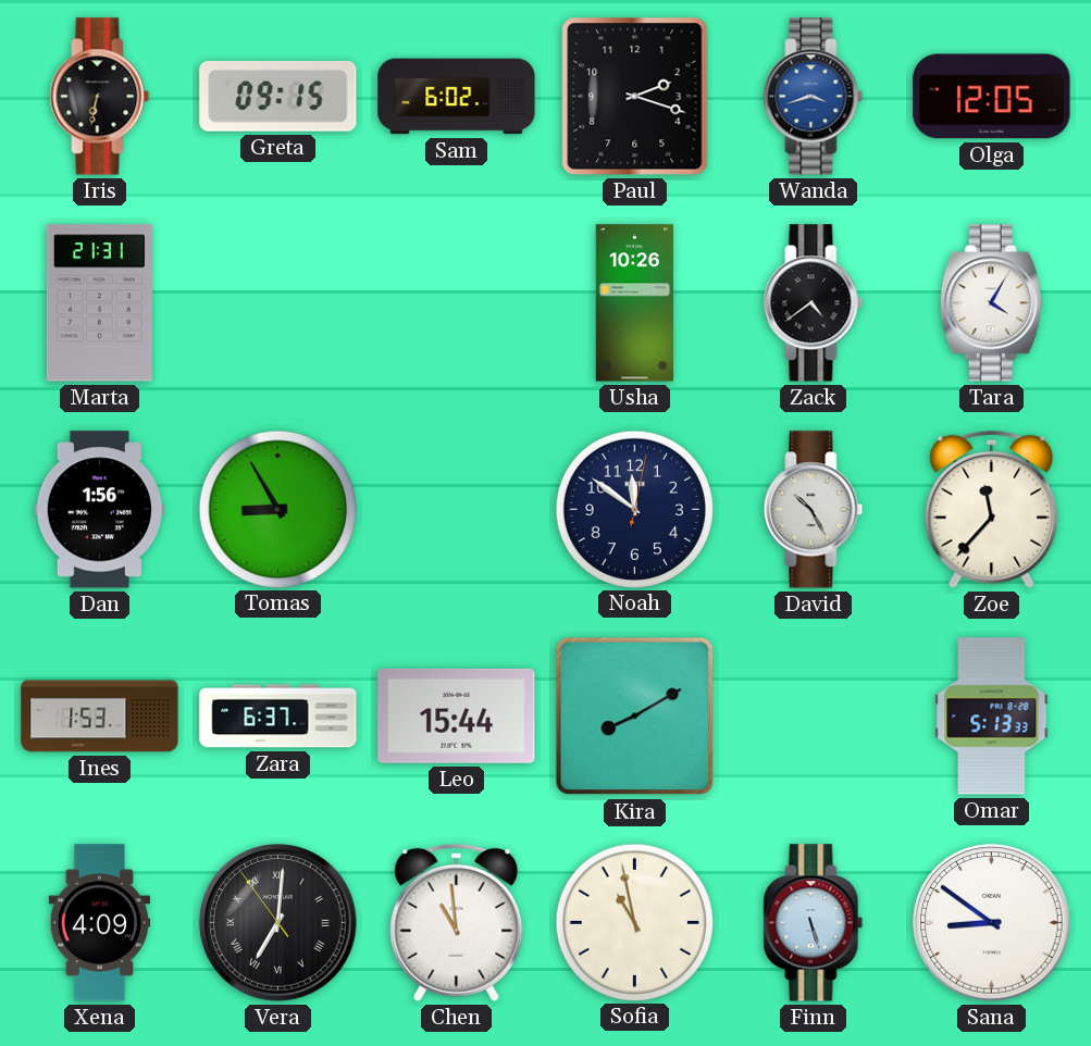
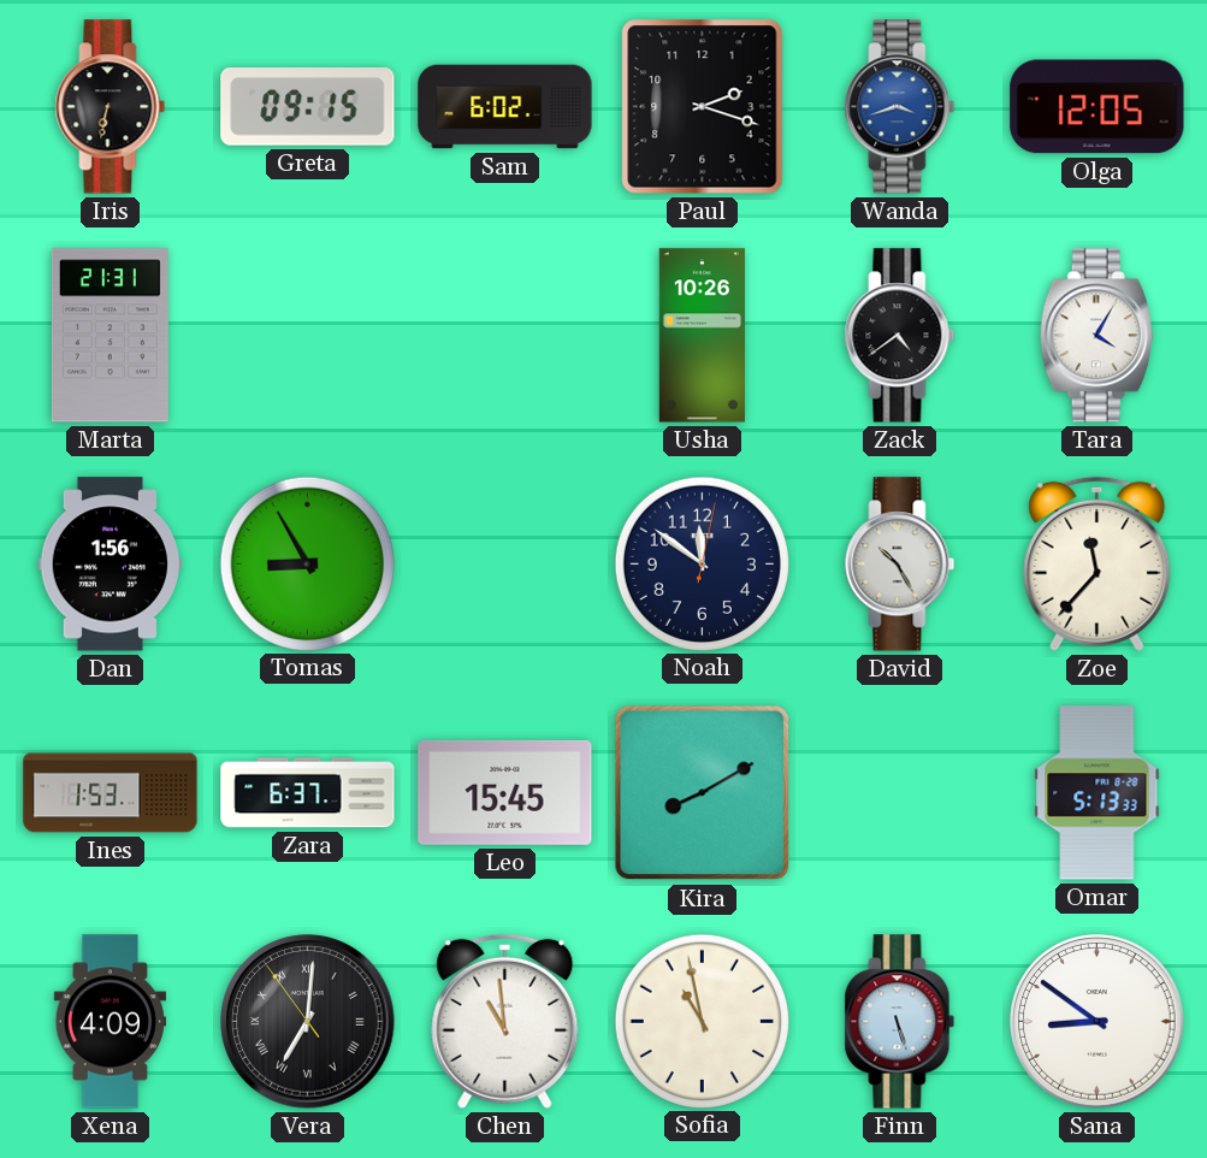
Leo: 15:44 -> 15:45 (505, 792)
